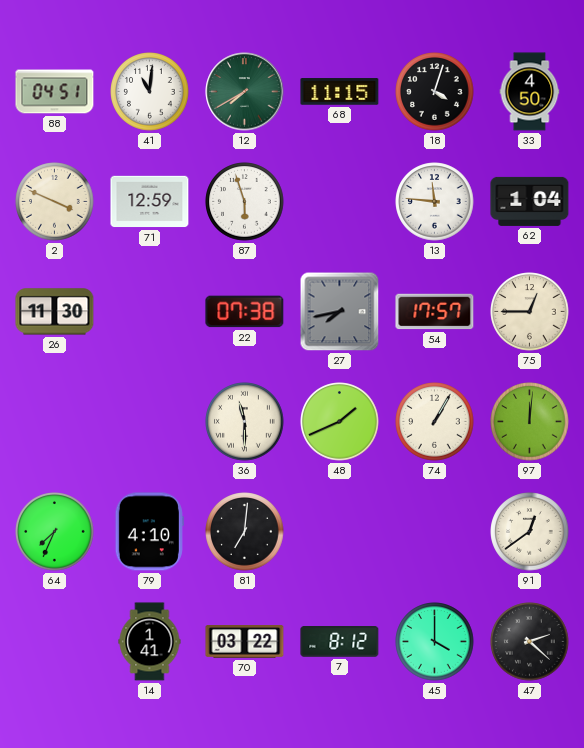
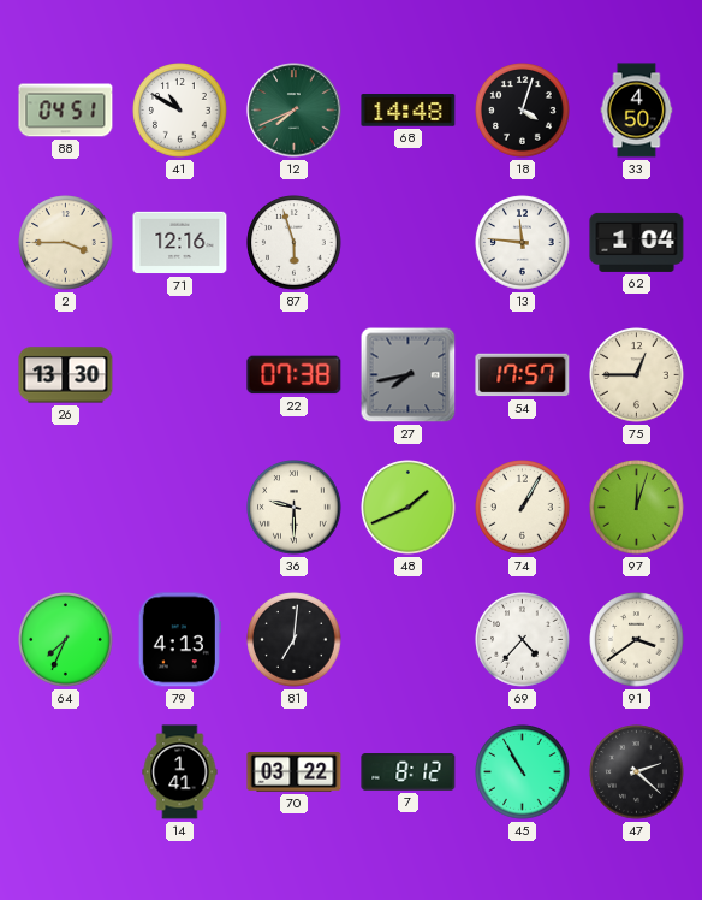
41: 11:01 -> 10:50 (180, 111)
12: 7:40 -> 7:41 (295, 111)
68: 11:15 -> 14:48 (409, 111)
2: 3:49 -> 3:45 (66, 243)
71: 12:59 -> 12:16 (180, 243)
26: 11:30 -> 13:30 (66, 375)
36: 11:30 -> 9:30 (295, 508)
97: 12:01 -> 12:03 (637, 508)
79: 4:10 -> 4:13 (179, 640)
69: none -> 4:37 (523, 640)
91: 12:39 -> 3:39 (637, 640)
45: 4:00 -> 10:55 (523, 772)
